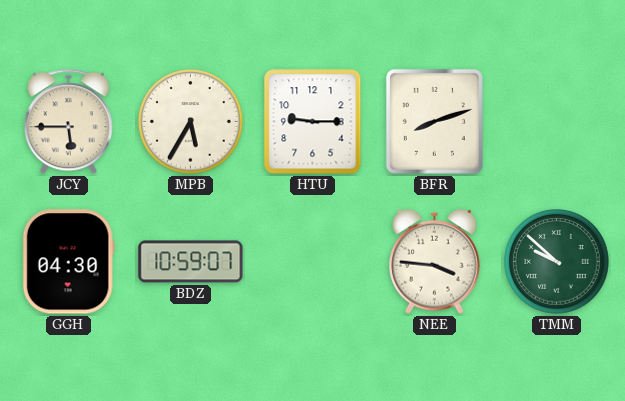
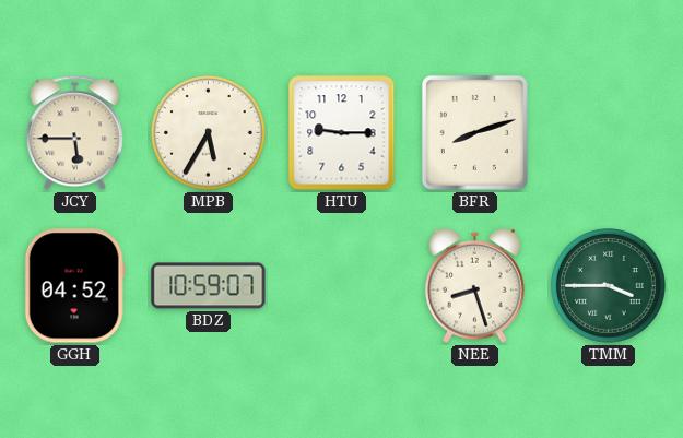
GGH: 04:30 -> 04:52 (74, 286)
NEE: 3:46 -> 8:27 (475, 285)
TMM: 9:52 -> 3:45 (609, 286)
